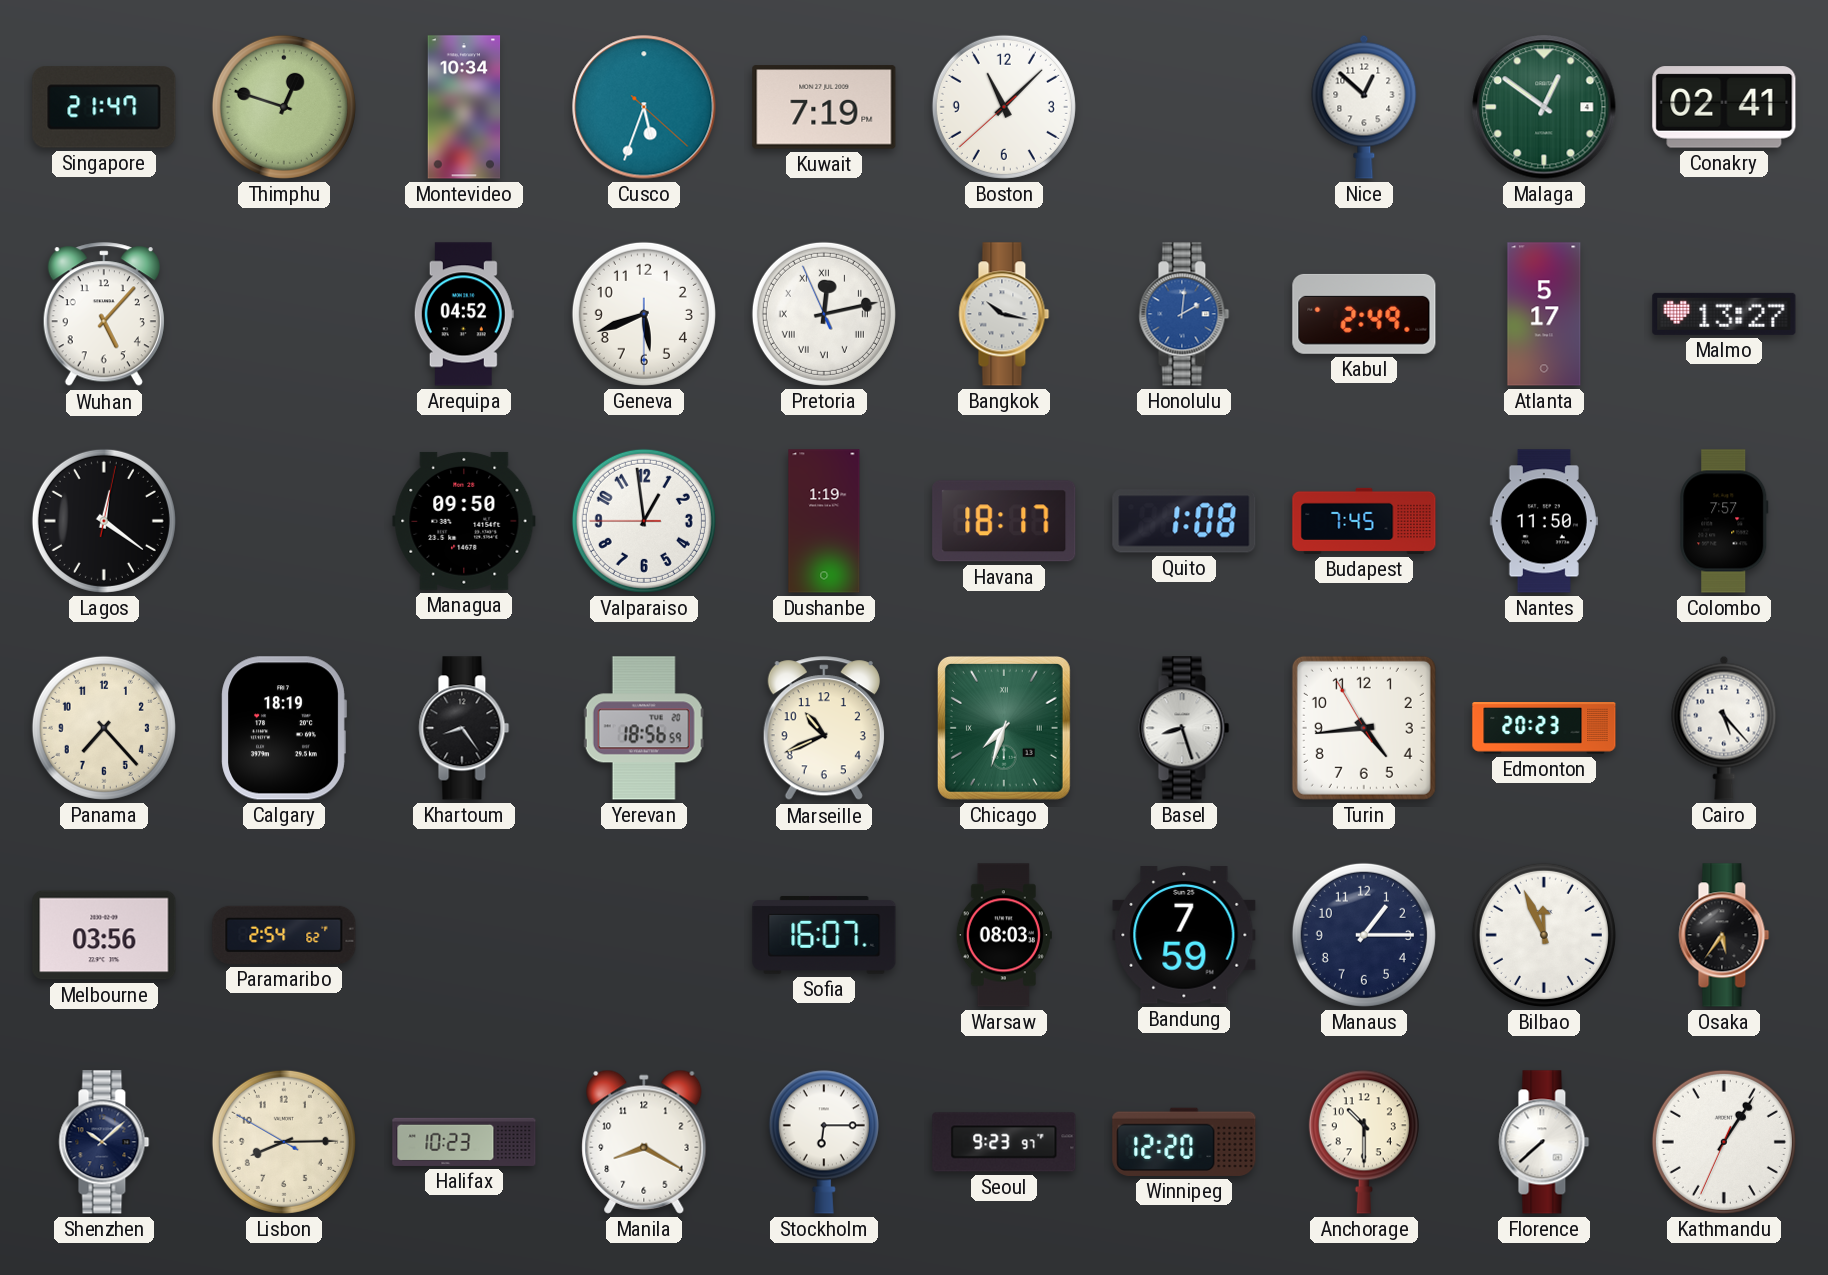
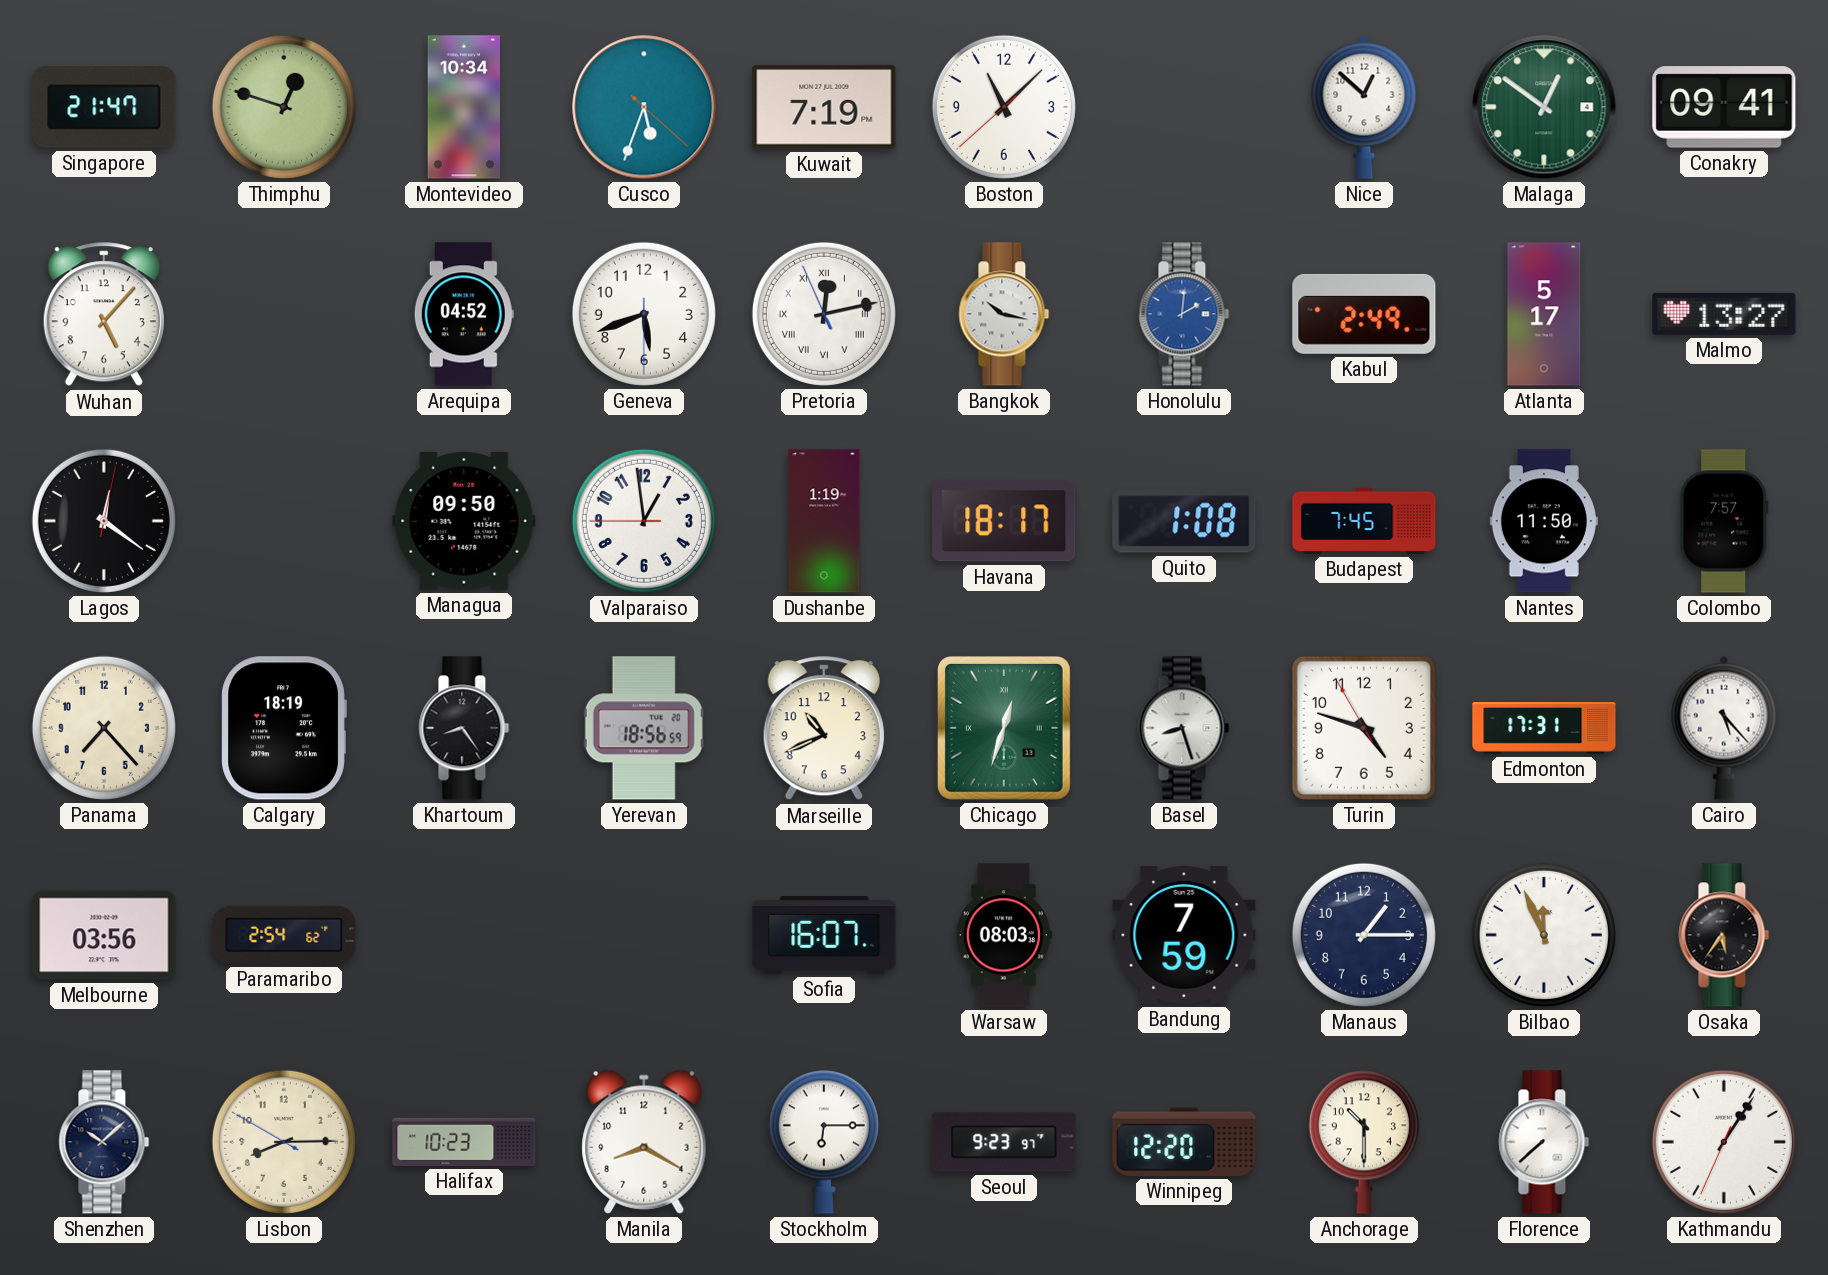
Conakry: 02:41 -> 09:41 (1724, 107)
Chicago: 7:33 -> 12:33 (1004, 728)
Turin: 4:43 -> 4:47 (1364, 728)
Edmonton: 20:23 -> 17:31 (1544, 729)
